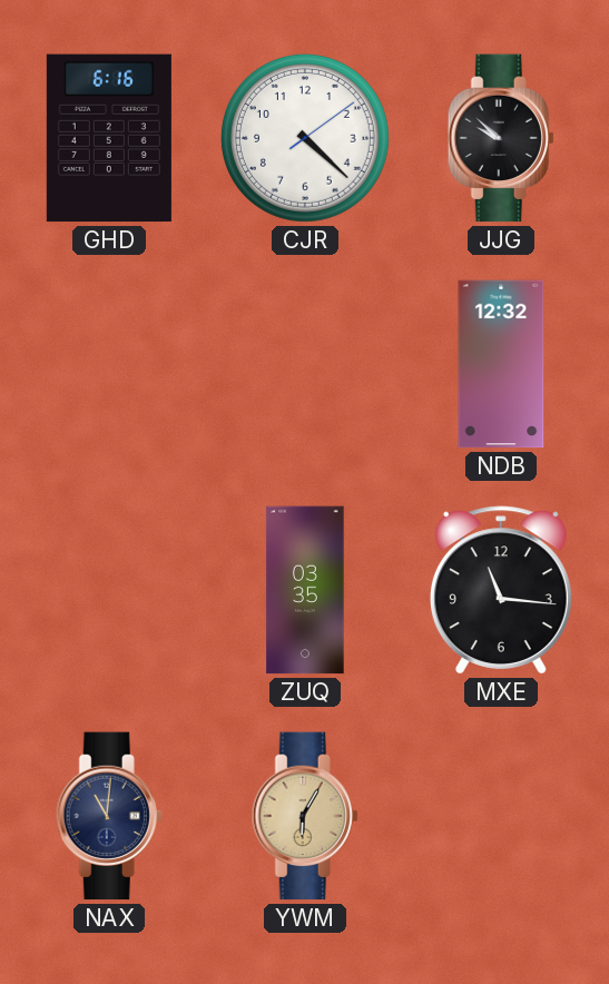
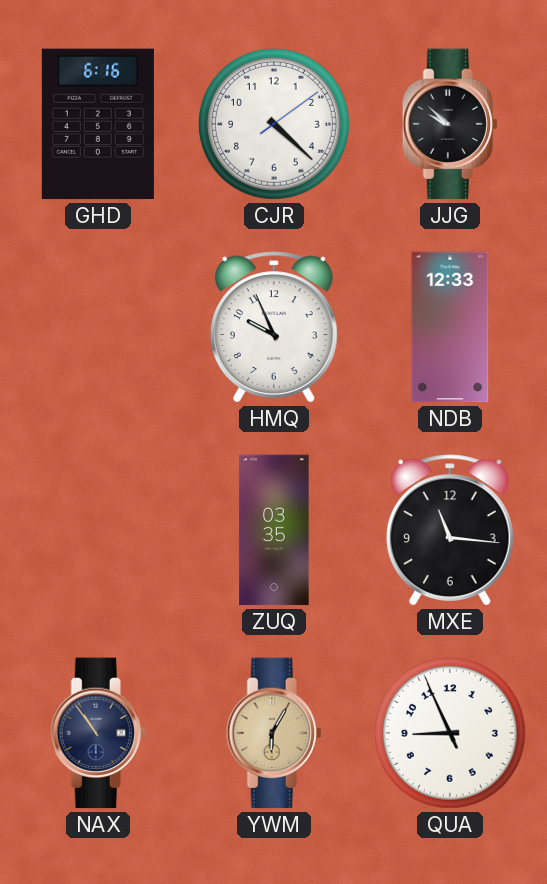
HMQ: none -> 9:56 (274, 327)
NDB: 12:32 -> 12:33 (450, 327)
NAX: 11:01 -> 10:54 (98, 733)
QUA: none -> 8:55 (450, 733)
